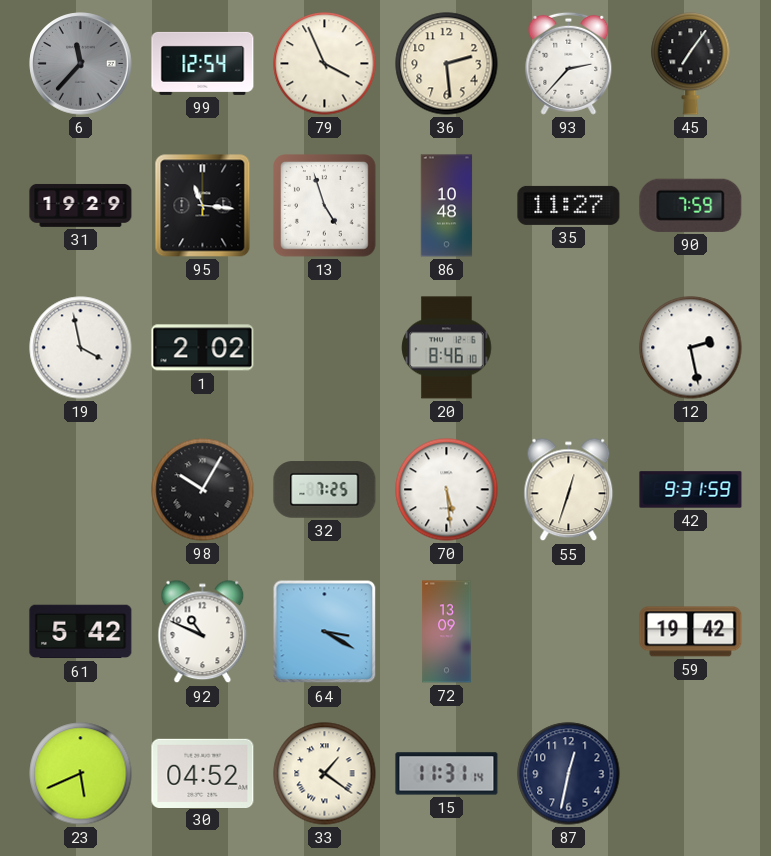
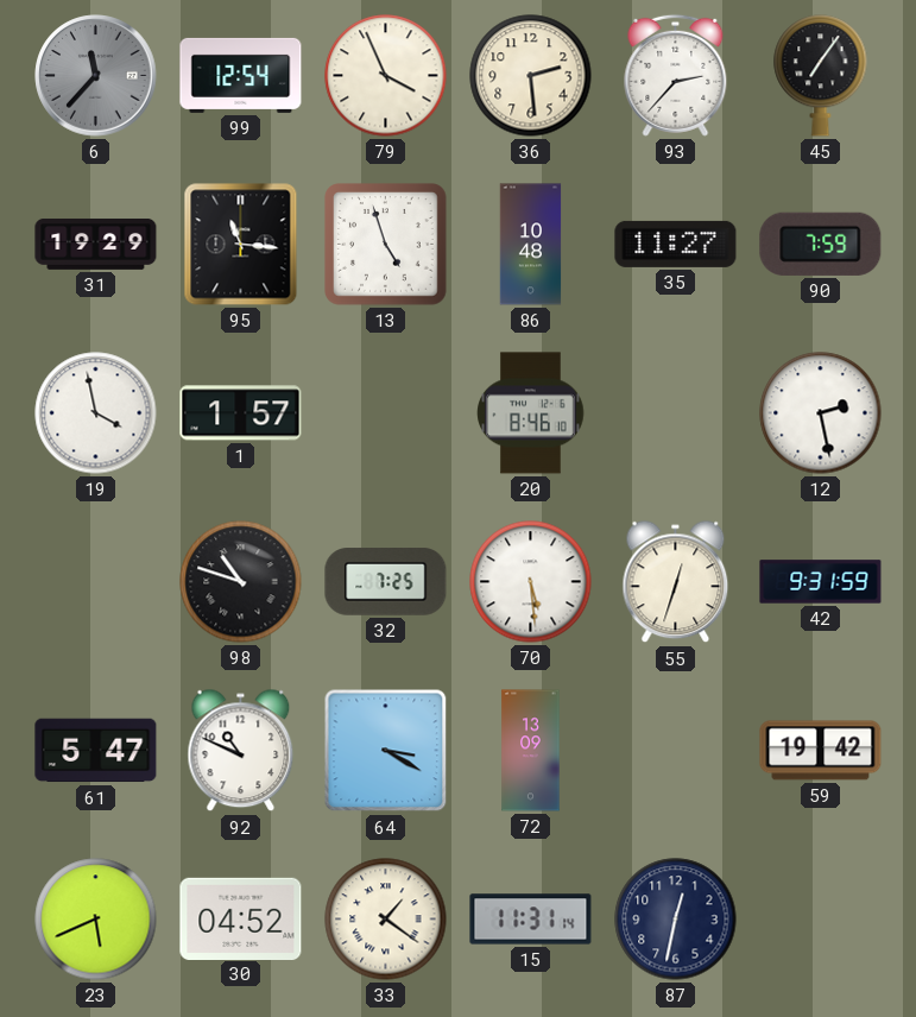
1: 2:02 -> 1:57 (241, 413)
98: 10:05 -> 10:48 (241, 582)
61: 5:42 -> 5:47 (96, 751)
